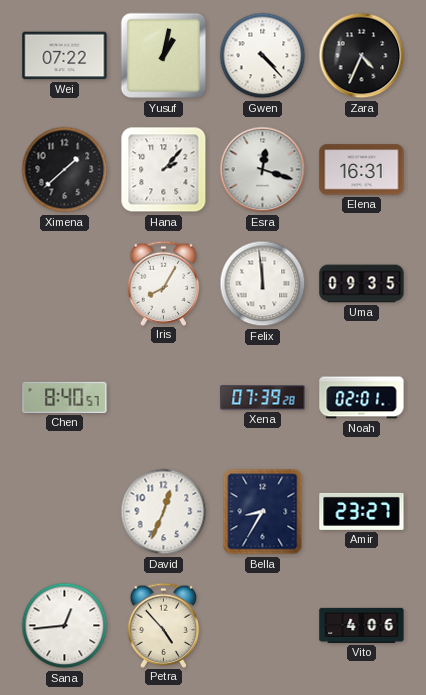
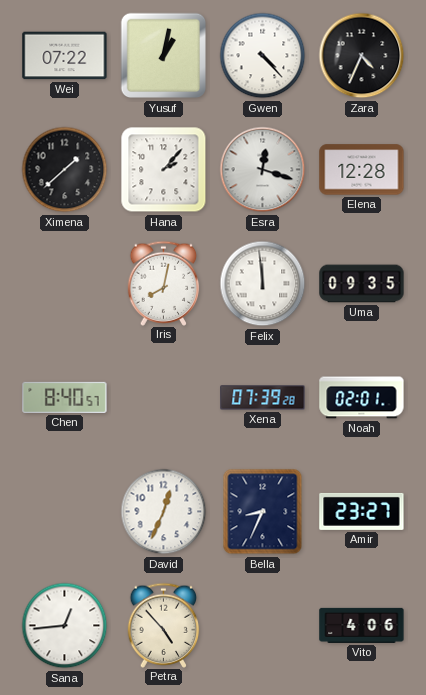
Elena: 16:31 -> 12:28 (362, 170)
Iris: 8:05 -> 8:02 (164, 283)
Bella: 8:35 -> 8:34 (263, 512)
